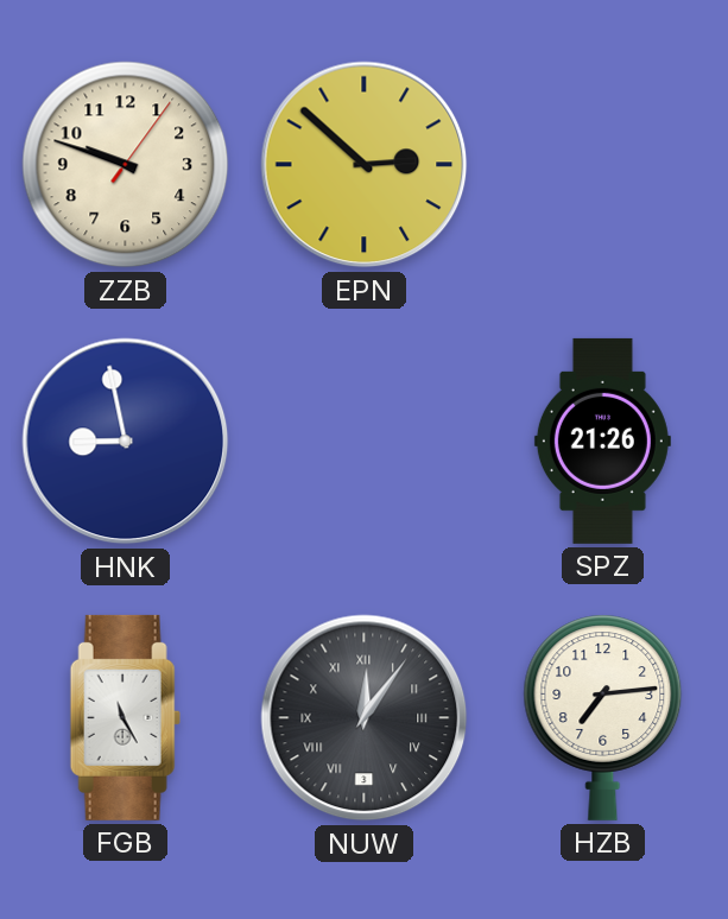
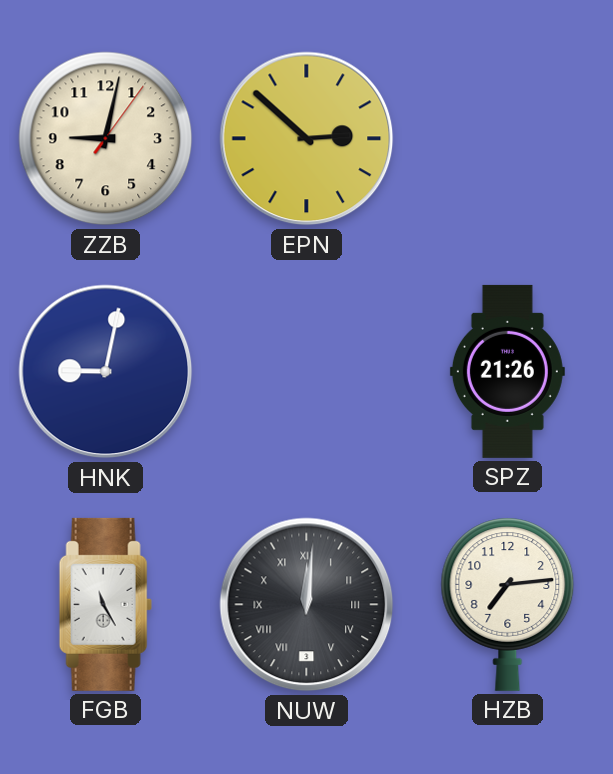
ZZB: 9:48 -> 9:02 (106, 139)
HNK: 8:58 -> 9:02 (106, 372)
NUW: 12:06 -> 12:01 (307, 605)
